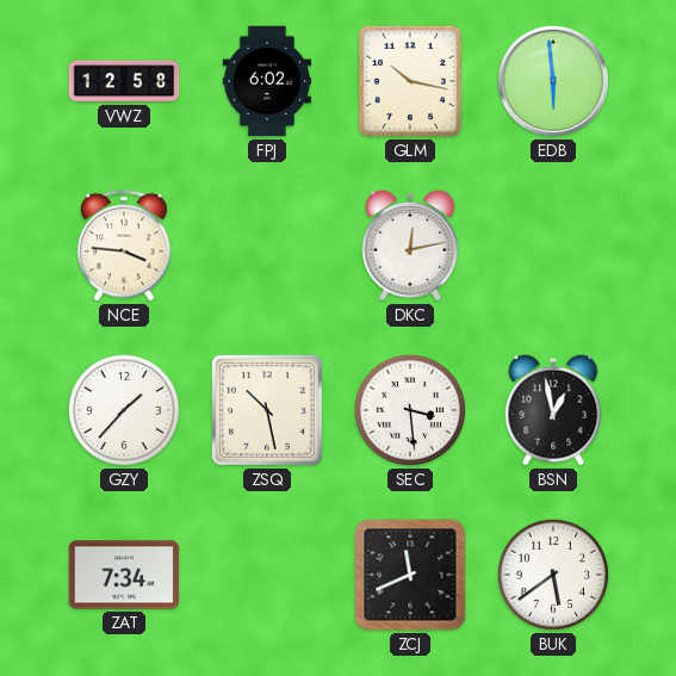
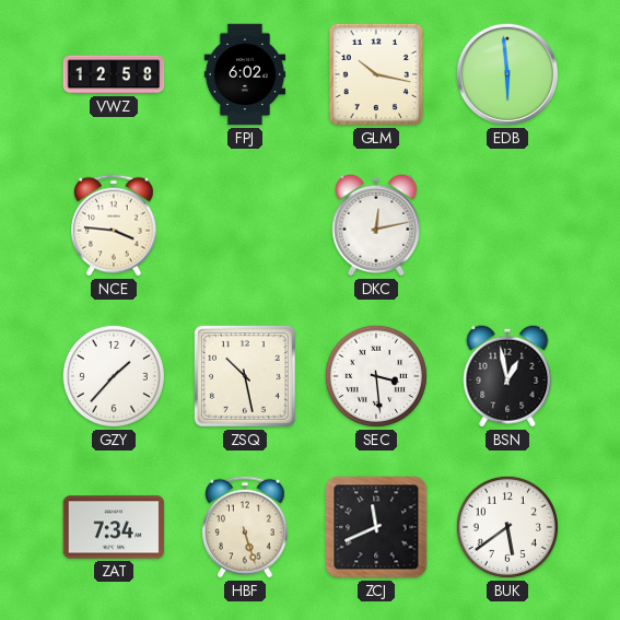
HBF: none -> 5:27 (246, 527)
